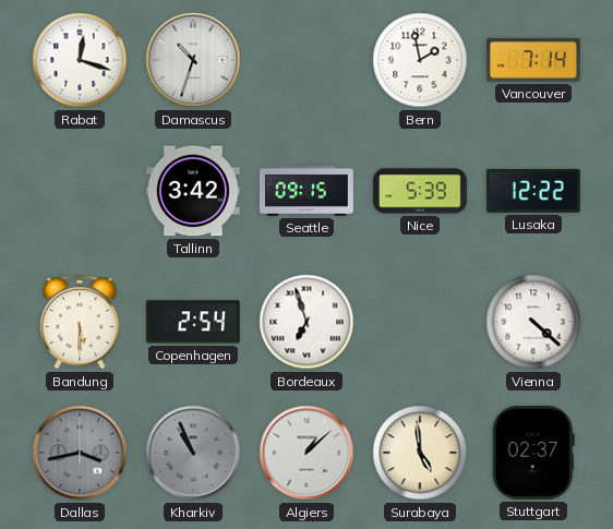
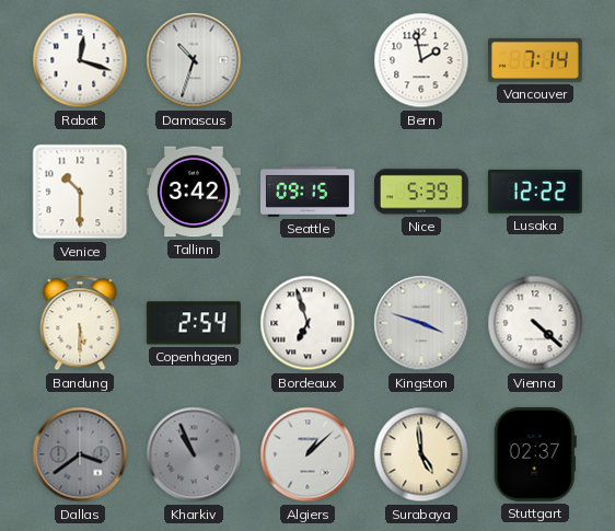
Venice: none -> 10:30 (80, 192)
Kingston: none -> 3:48 (421, 323)
Dallas: 3:43 -> 3:39 (80, 454)
